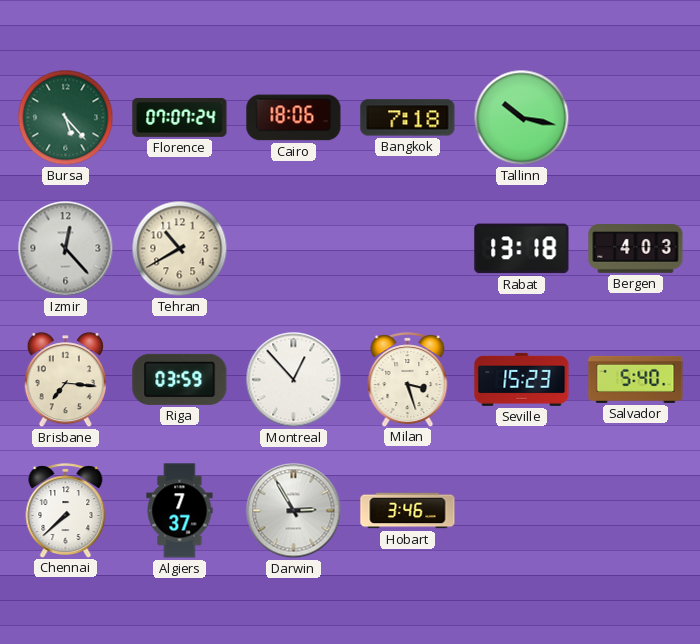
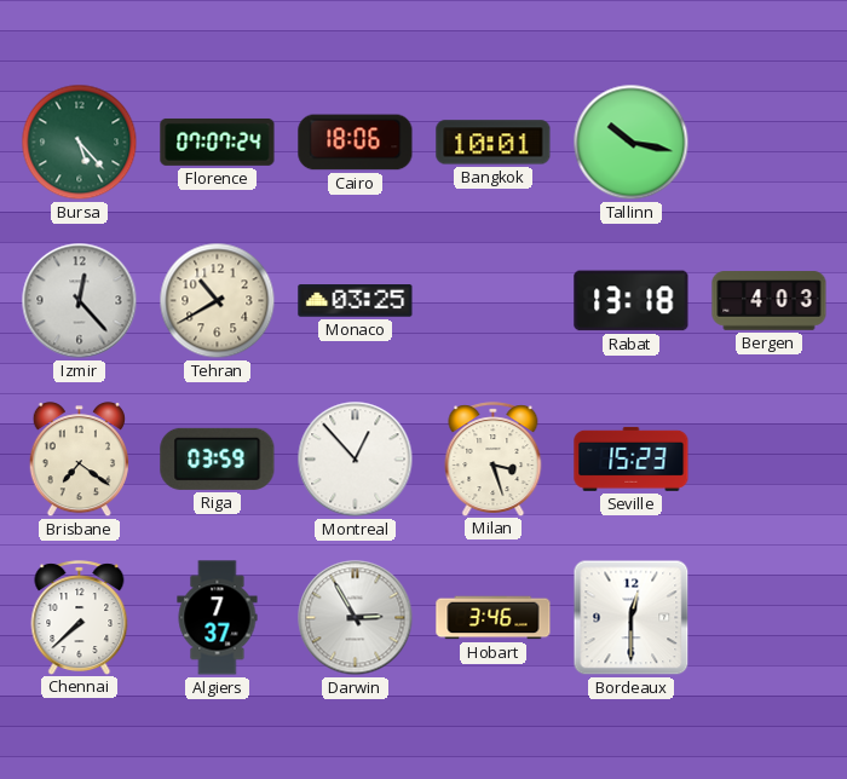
Bangkok: 7:18 -> 10:01 (494, 143)
Monaco: none -> 03:25 (356, 301)
Brisbane: 7:16 -> 7:21 (79, 460)
Salvador: 5:40 -> none (636, 379)
Bordeaux: none -> 12:30 (632, 618)
